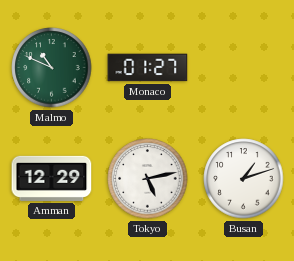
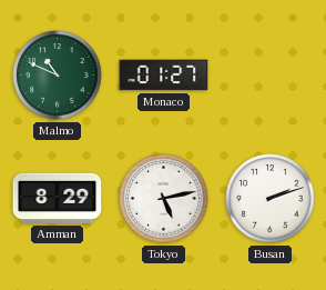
Amman: 12:29 -> 8:29 (58, 198)
Busan: 1:12 -> 2:12 (271, 199)
